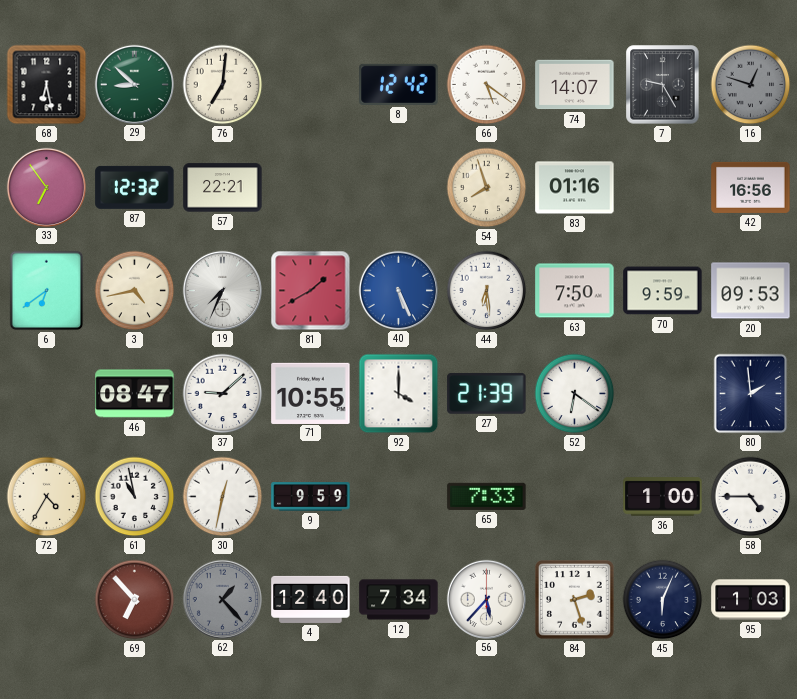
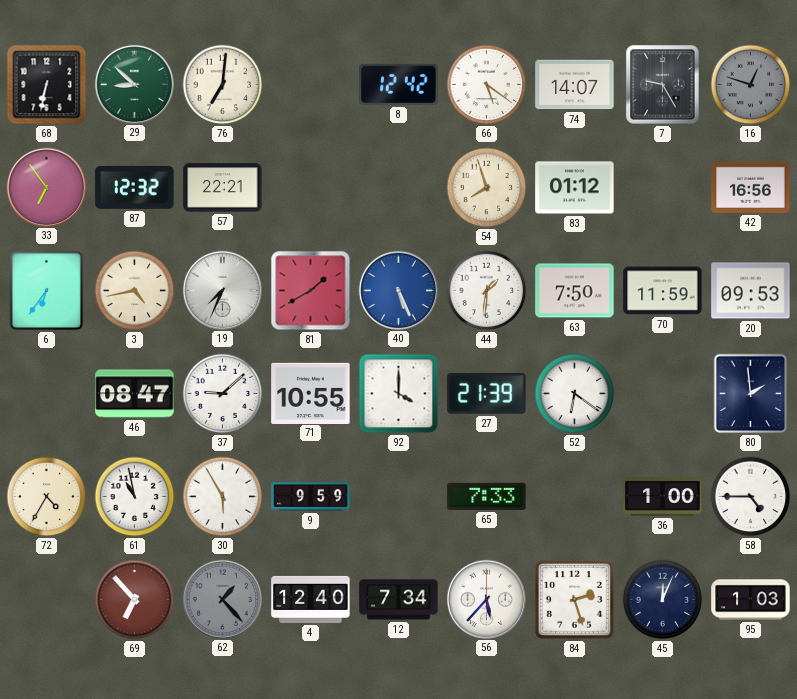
68: 6:28 -> 6:32 (47, 85)
83: 01:16 -> 01:12 (575, 188)
6: 6:39 -> 6:36 (47, 291)
44: 6:29 -> 1:31 (487, 291)
70: 9:59 -> 11:59 (663, 291)
30: 12:32 -> 5:55 (223, 497)
45: 6:04 -> 12:04 (663, 600)
